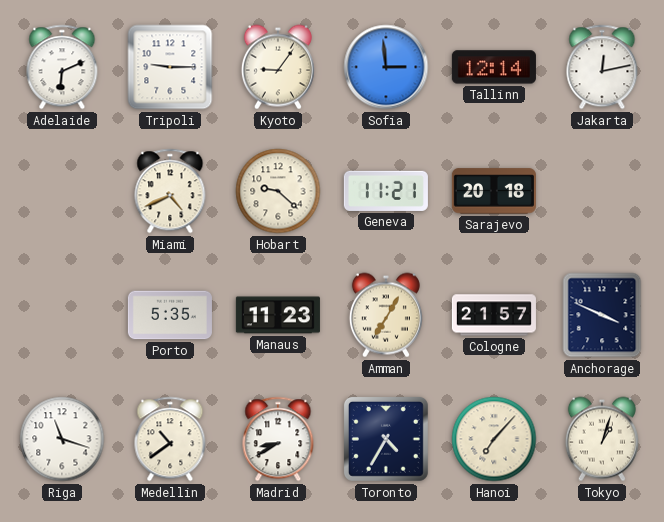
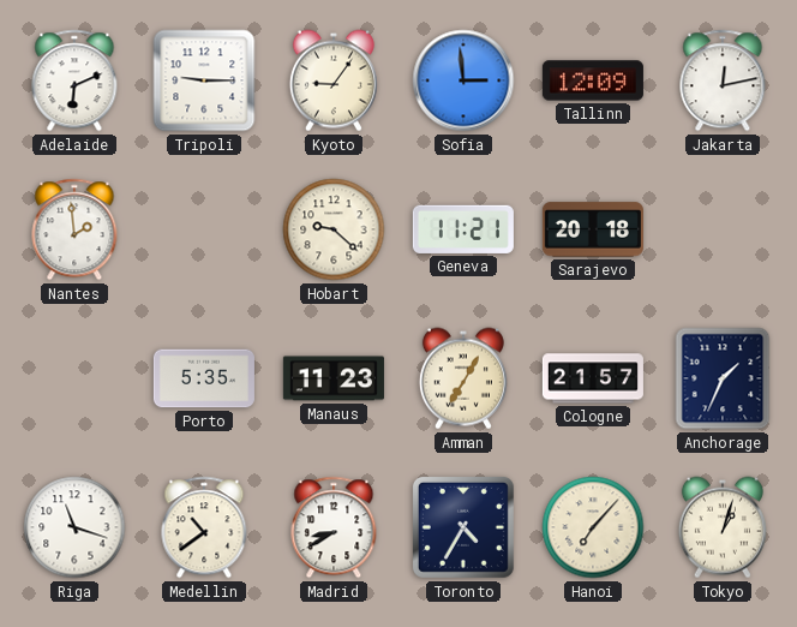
Tallinn: 12:14 -> 12:09 (593, 80)
Nantes: none -> 1:59 (74, 229)
Miami: 4:41 -> none (170, 191)
Anchorage: 3:49 -> 1:34 (723, 378)
